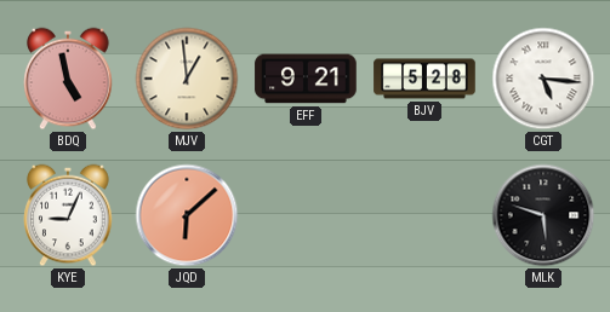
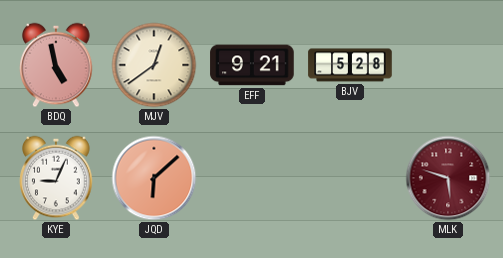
MJV: 12:59 -> 12:39 (154, 65)
CGT: 5:16 -> none (543, 79)
MLK dial: black -> burgundy (448, 178)
